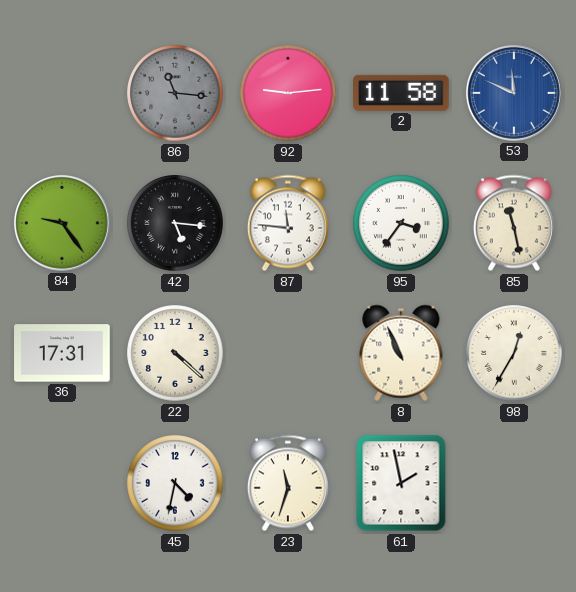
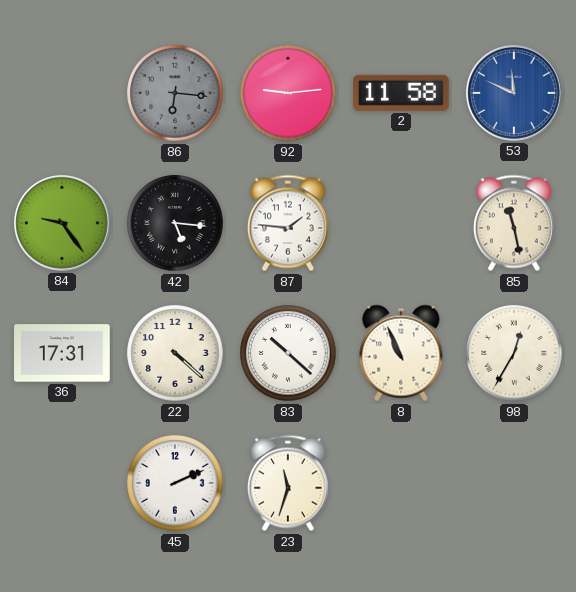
86: 11:16 -> 6:16 (175, 93)
87: 11:46 -> 1:46 (288, 223)
95: 3:36 -> none (401, 223)
83: none -> 10:22 (288, 353)
45: 4:32 -> 2:11 (175, 483)
61: 1:58 -> none (401, 483)
